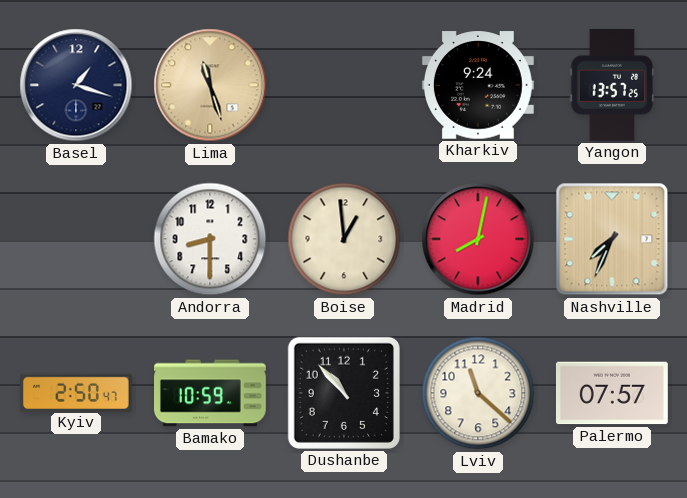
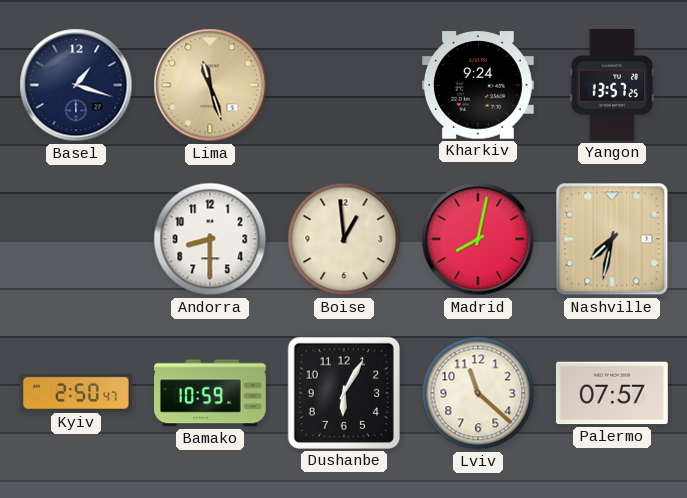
Nashville: 7:34 -> 7:32 (612, 239)
Dushanbe: 10:53 -> 6:05 (344, 393)
